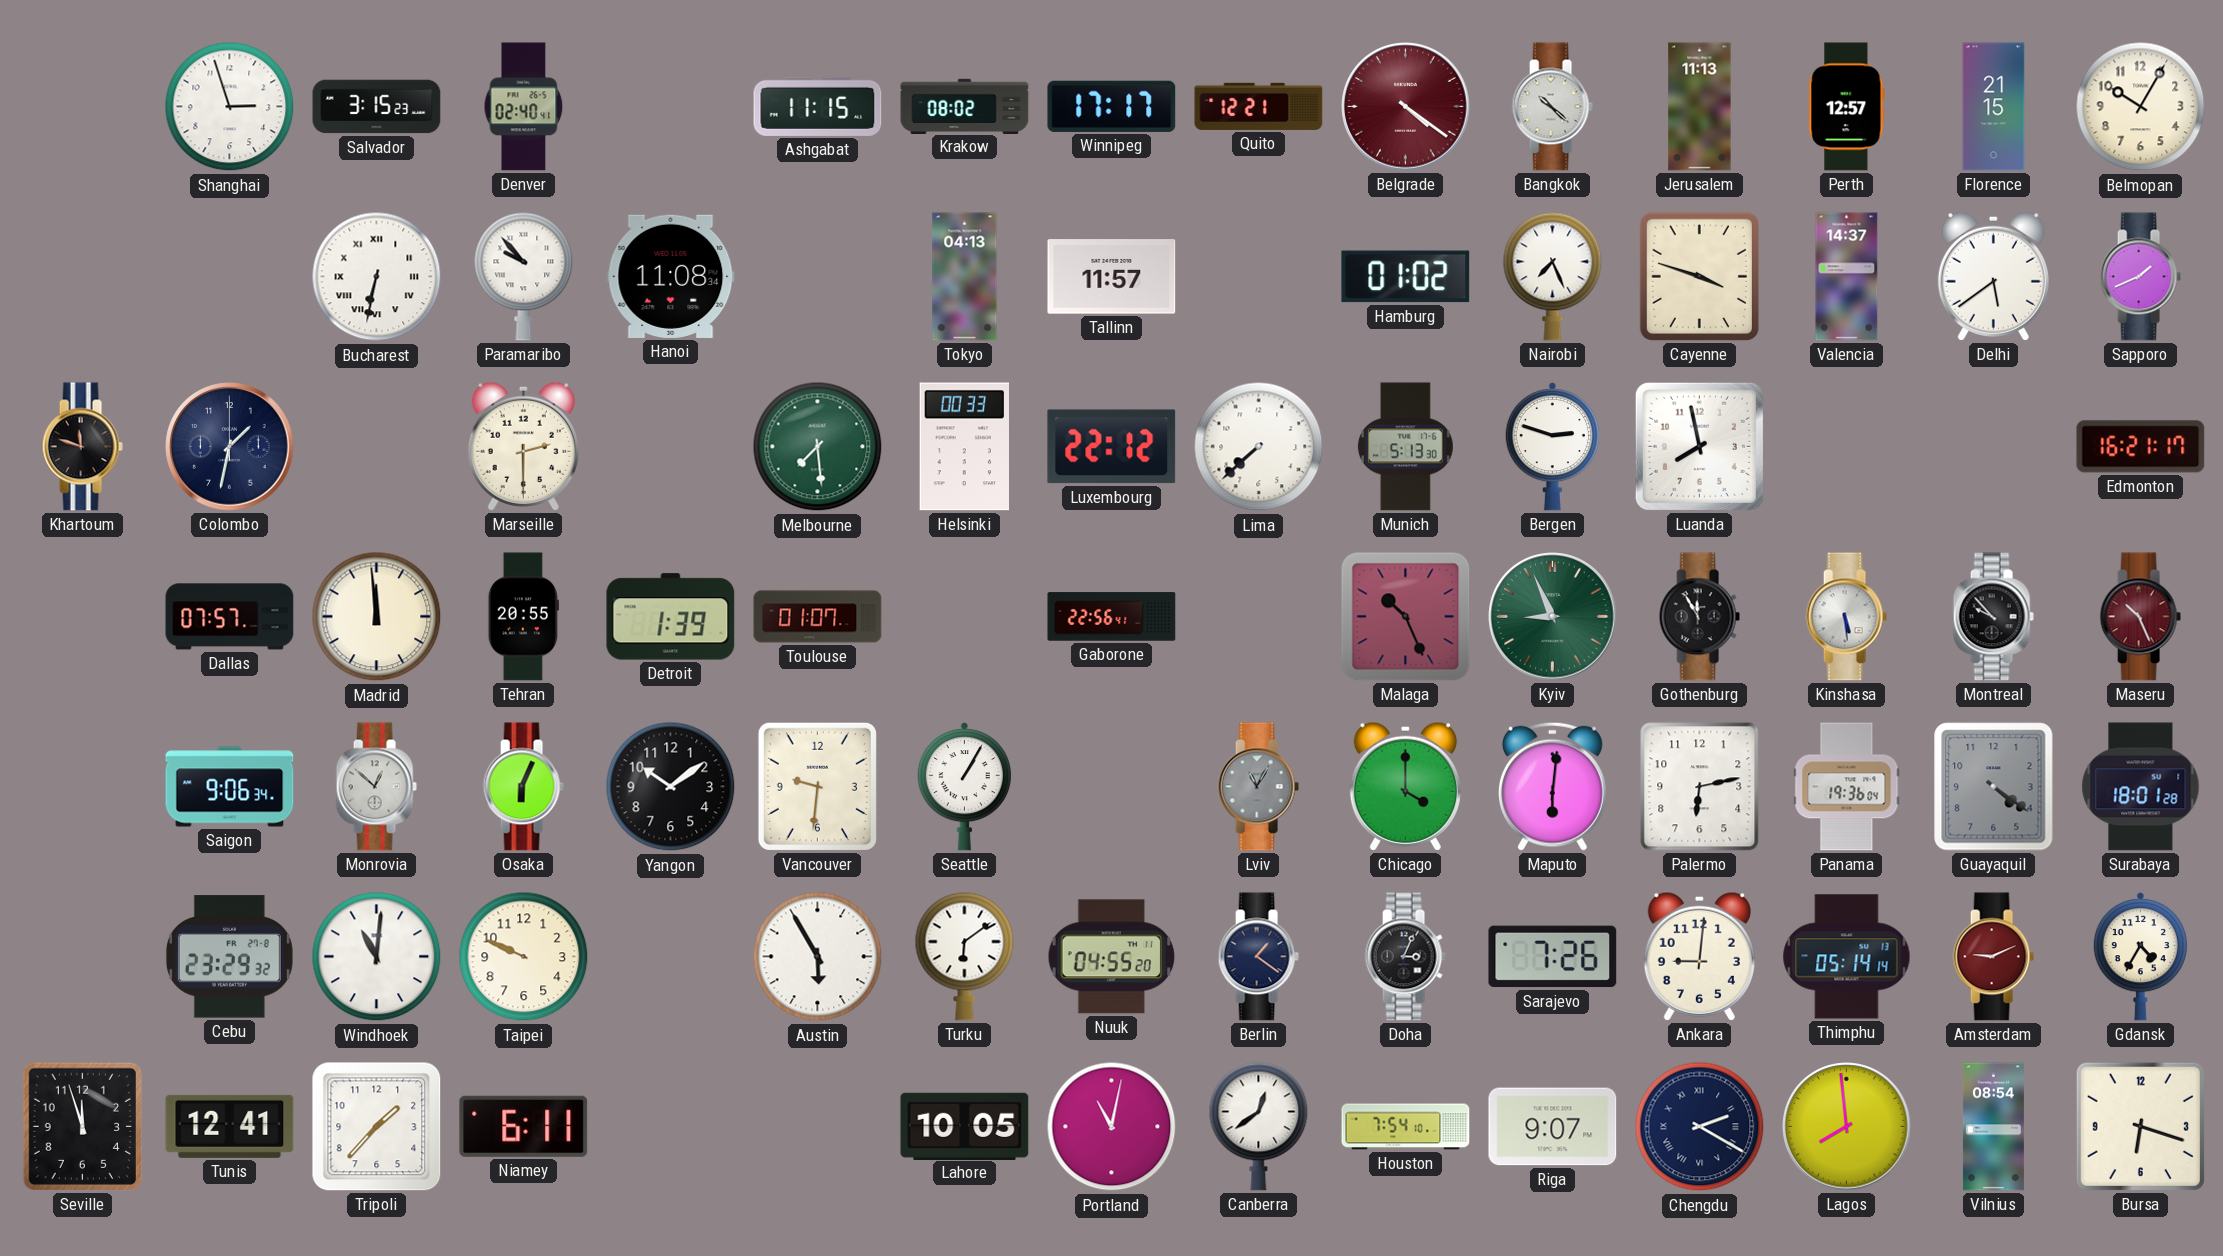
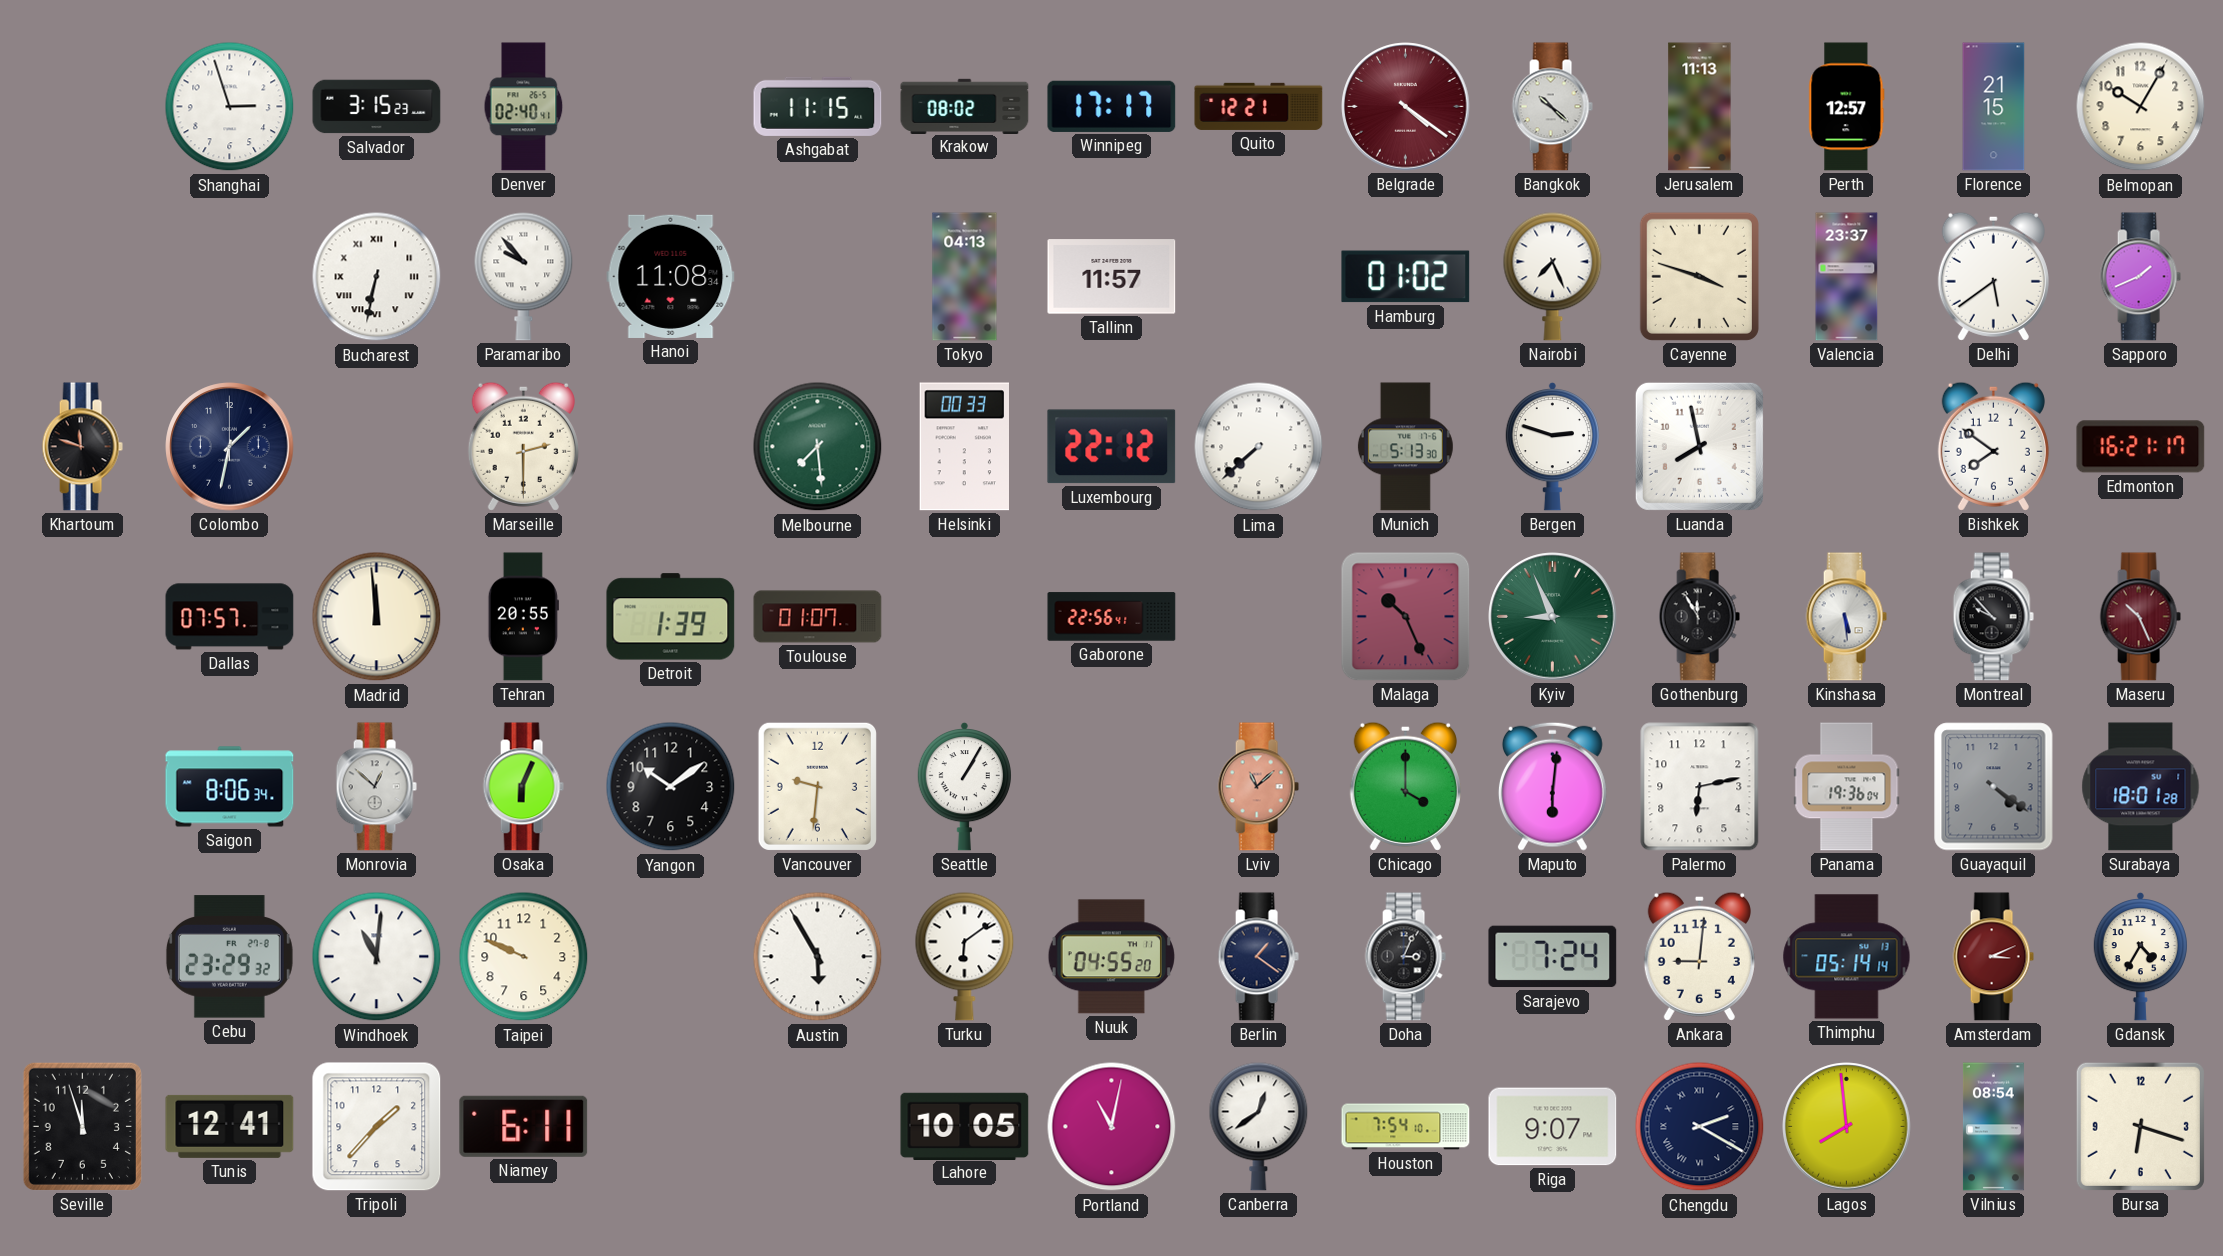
Valencia: 14:37 -> 23:37 (1847, 277)
Bishkek: none -> 7:51 (1993, 446)
Saigon: 9:06 -> 8:06 (230, 787)
Lviv: 11:05 -> 11:08 (1258, 787)
Lviv dial: grey -> salmon (1258, 787)
Sarajevo: 7:26 -> 7:24 (1553, 957)
Amsterdam: 9:11 -> 3:11 (1993, 957)
